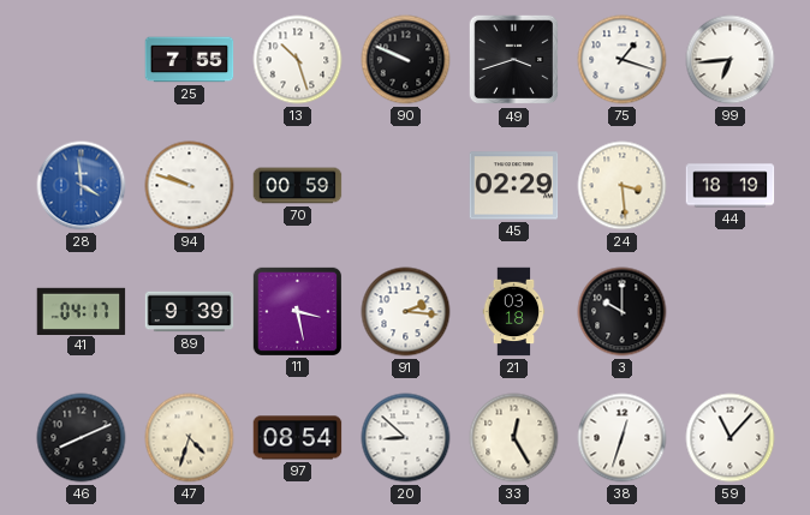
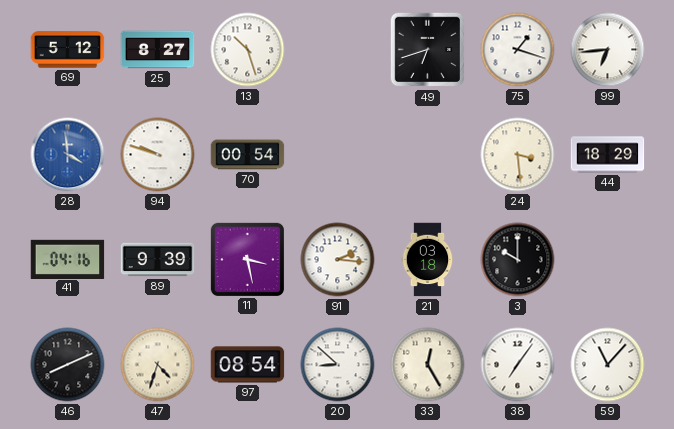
69: none -> 5:12 (68, 50)
25: 7:55 -> 8:27 (158, 50)
90: 9:49 -> none (406, 60)
49: 3:42 -> 6:42 (428, 50)
70: 00:59 -> 00:54 (248, 155)
45: 02:29 -> none (514, 186)
44: 18:19 -> 18:29 (608, 155)
41: 04:17 -> 04:16 (68, 259)
38: 12:33 -> 7:06 (518, 365)
